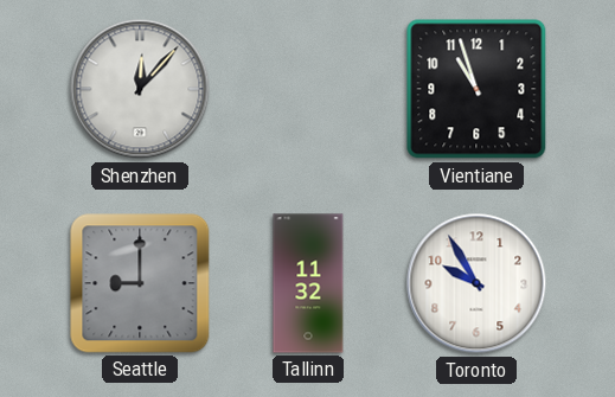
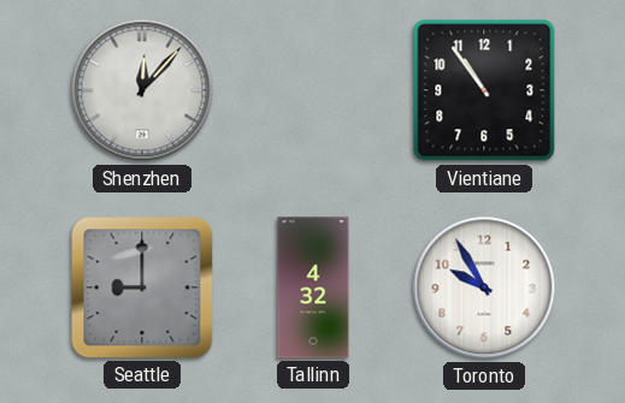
Vientiane: 10:57 -> 10:54 (484, 90)
Tallinn: 11:32 -> 4:32 (313, 288)
